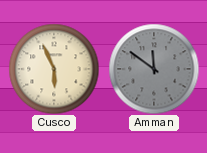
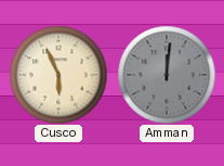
Amman: 11:51 -> 12:01 (167, 75)
